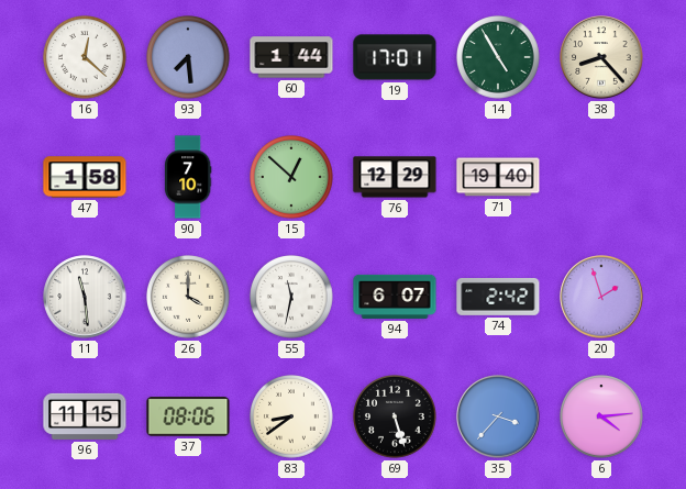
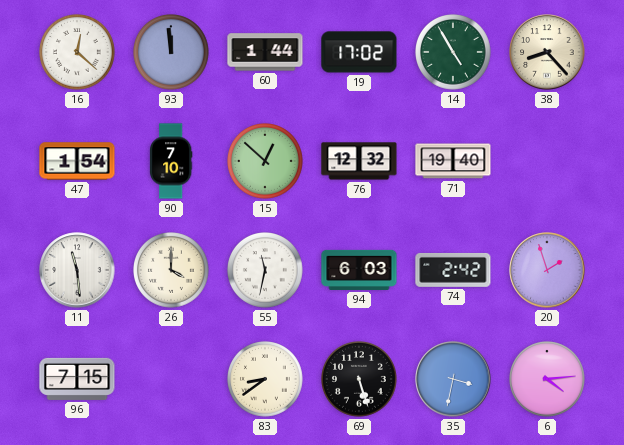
93: 7:29 -> 11:59 (172, 53)
19: 17:01 -> 17:02 (359, 52)
47: 1:58 -> 1:54 (77, 161)
76: 12:29 -> 12:32 (359, 161)
94: 6:07 -> 6:03 (359, 270)
96: 11:15 -> 7:15 (77, 379)
37: 08:06 -> none (188, 416)
35: 3:37 -> 3:32 (453, 379)
